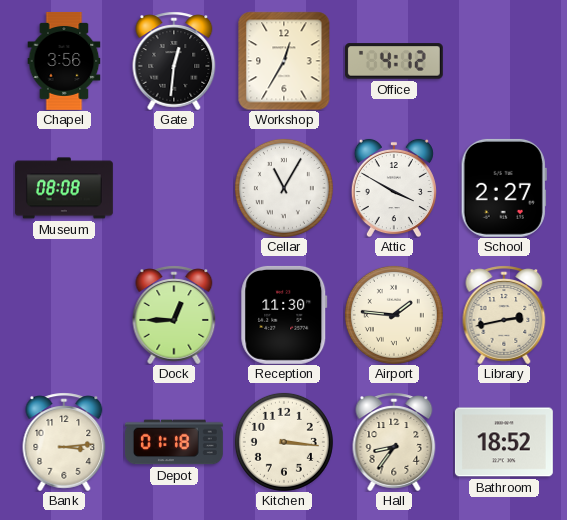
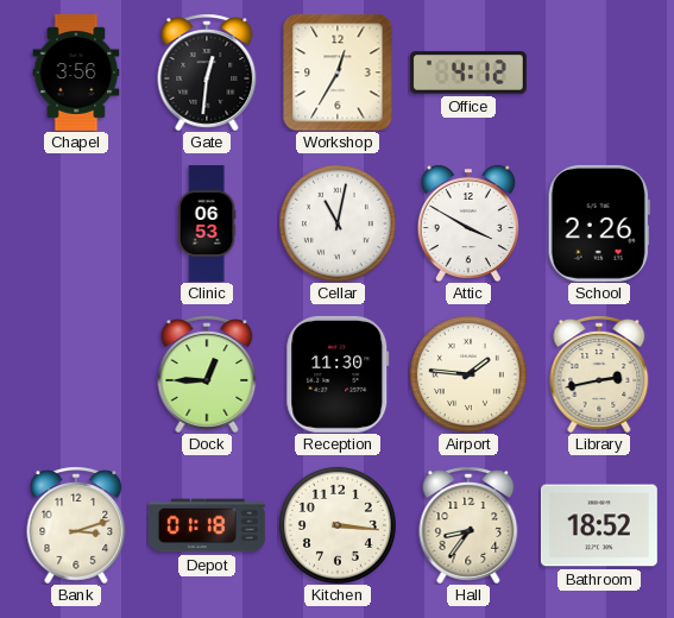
Museum: 08:08 -> none (64, 188)
Clinic: none -> 06:53 (207, 225)
Cellar: 11:05 -> 11:02 (338, 223)
School: 2:27 -> 2:26 (599, 223)
Bank: 3:14 -> 3:12 (76, 525)
